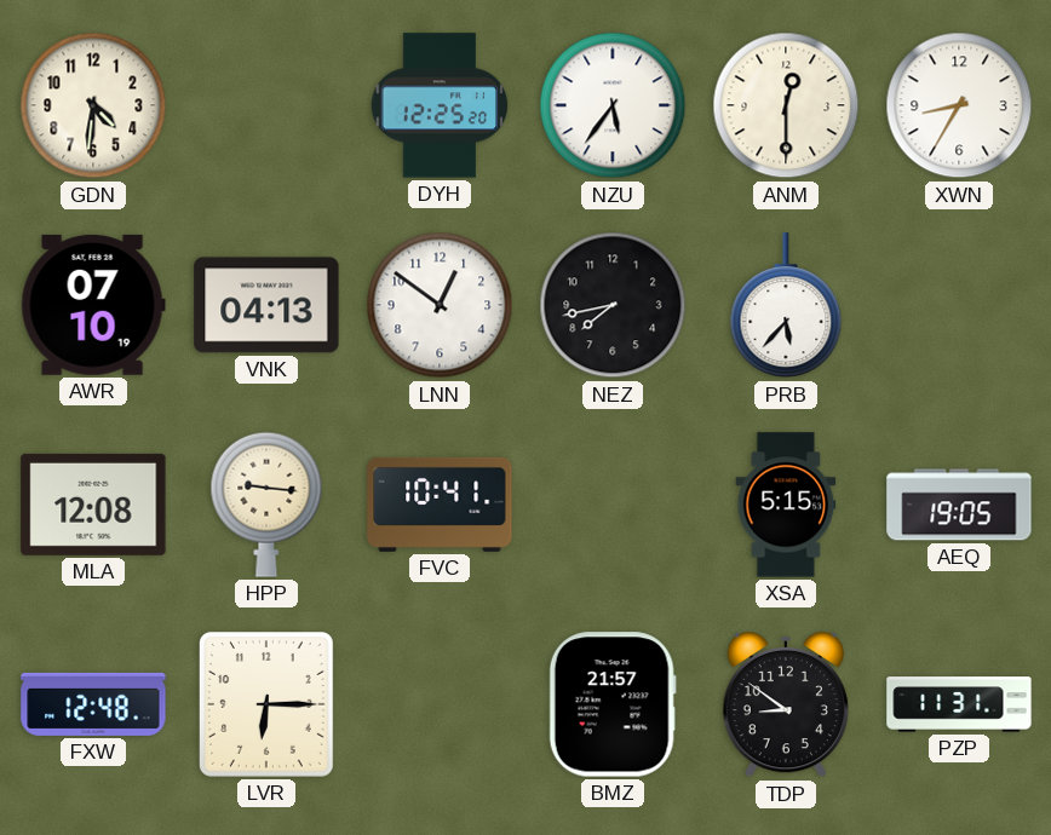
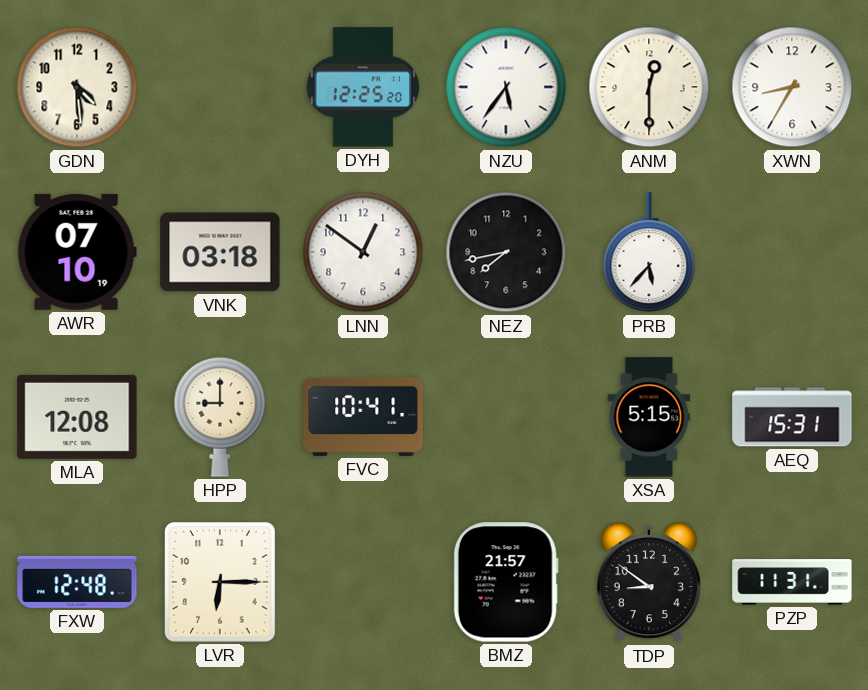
GDN: 4:31 -> 4:29 (77, 87)
VNK: 04:13 -> 03:18 (220, 252)
HPP: 9:16 -> 9:00 (220, 417)
AEQ: 19:05 -> 15:31 (792, 417)
